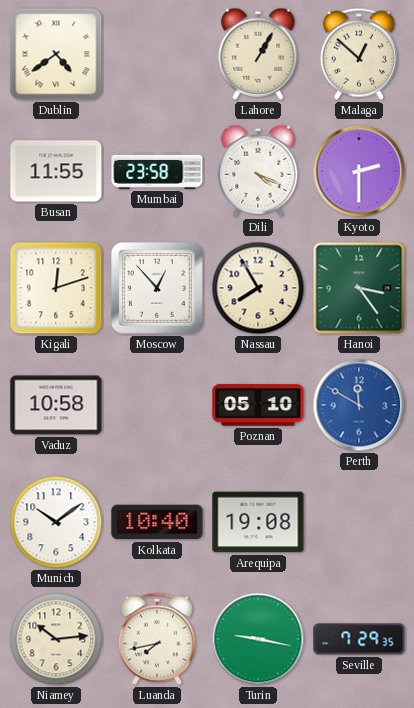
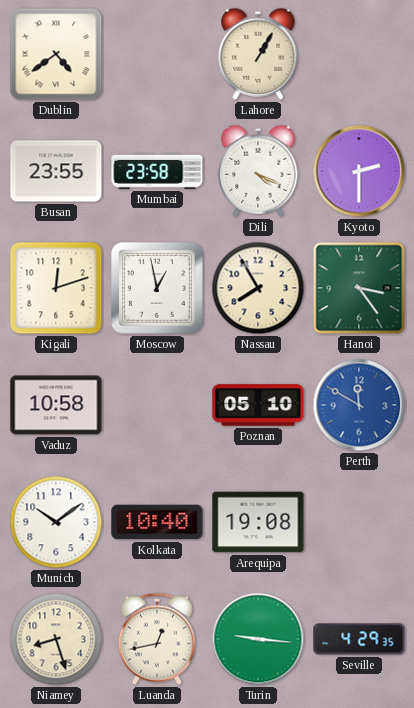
Malaga: 12:52 -> none (359, 54)
Busan: 11:55 -> 23:55 (56, 171)
Moscow: 12:53 -> 12:58 (158, 289)
Niamey: 10:14 -> 8:27 (56, 639)
Luanda: 7:43 -> 12:43 (157, 639)
Turin: 9:17 -> 9:16 (258, 639)
Seville: 7:29 -> 4:29 (359, 639)
